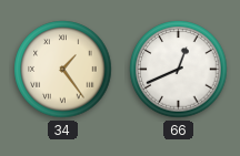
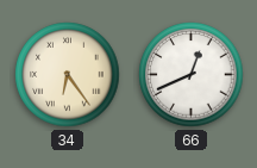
34: 1:24 -> 6:24 (68, 75)
